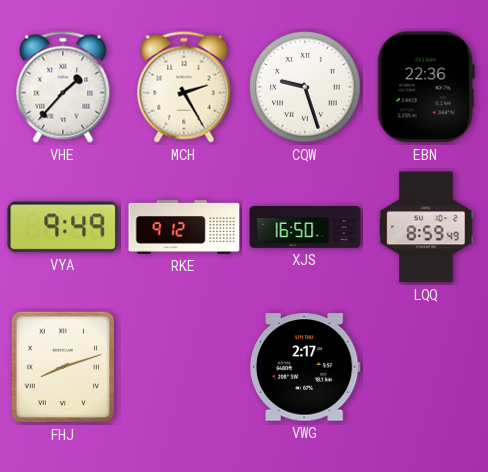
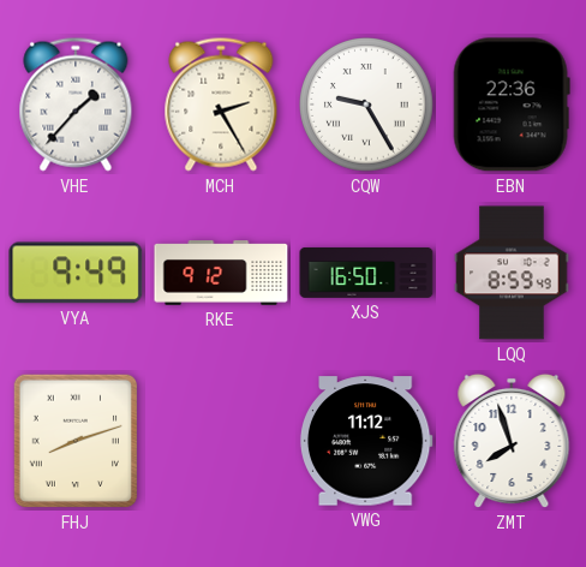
CQW: 9:27 -> 9:25 (366, 105)
VWG: 2:17 -> 11:12 (366, 441)
ZMT: none -> 7:57 (512, 441)
